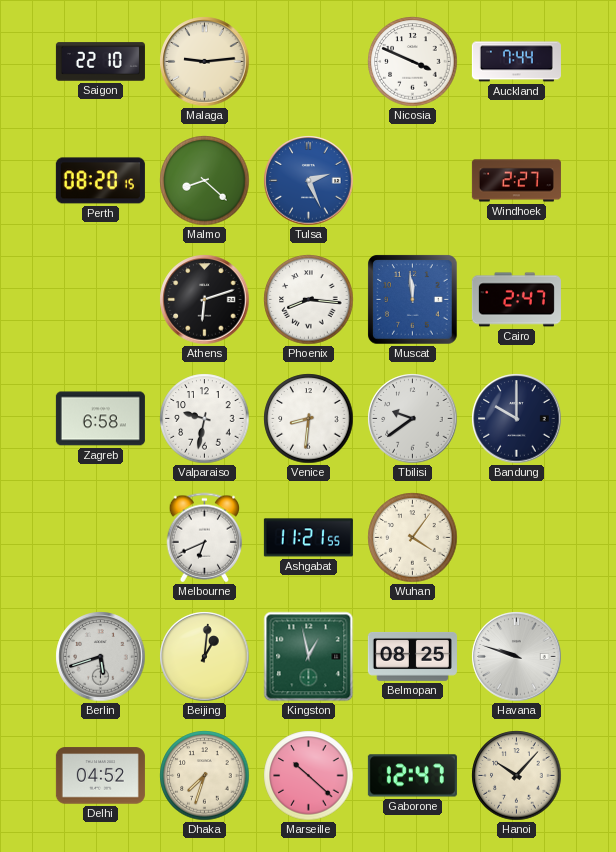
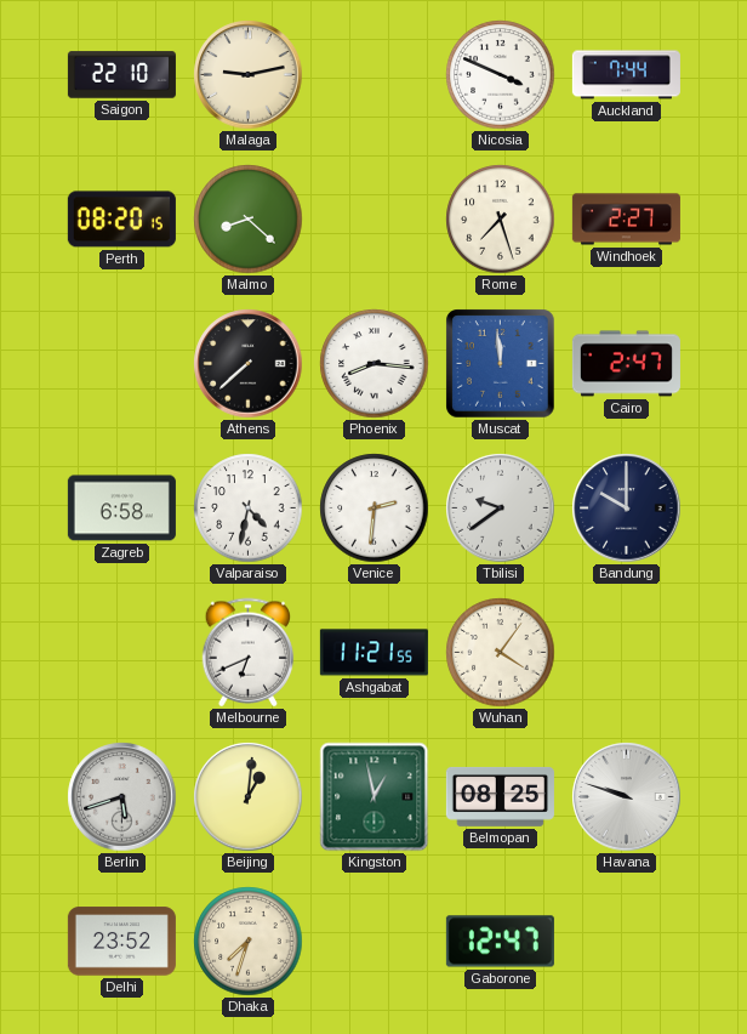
Malaga: 9:14 -> 9:13 (249, 75)
Tulsa: 2:26 -> none (309, 181)
Rome: none -> 7:27 (501, 220)
Athens: 6:12 -> 7:38 (249, 364)
Valparaiso: 9:32 -> 4:32 (249, 509)
Venice: 8:31 -> 2:31 (375, 509)
Delhi: 04:52 -> 23:52 (121, 942)
Marseille: 10:22 -> none (309, 776)
Hanoi: 10:07 -> none (517, 776)
